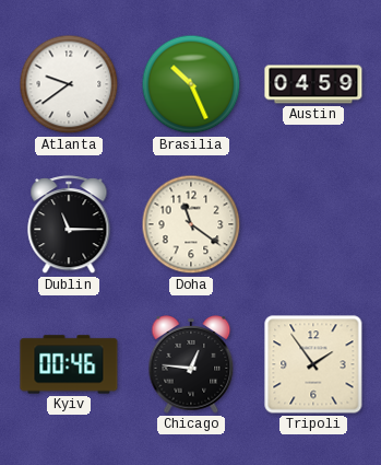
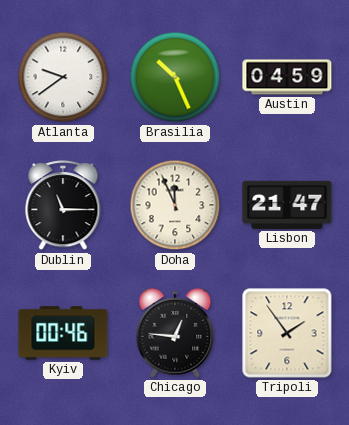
Doha: 11:21 -> 11:56 (175, 205)
Lisbon: none -> 21:47 (287, 205)
